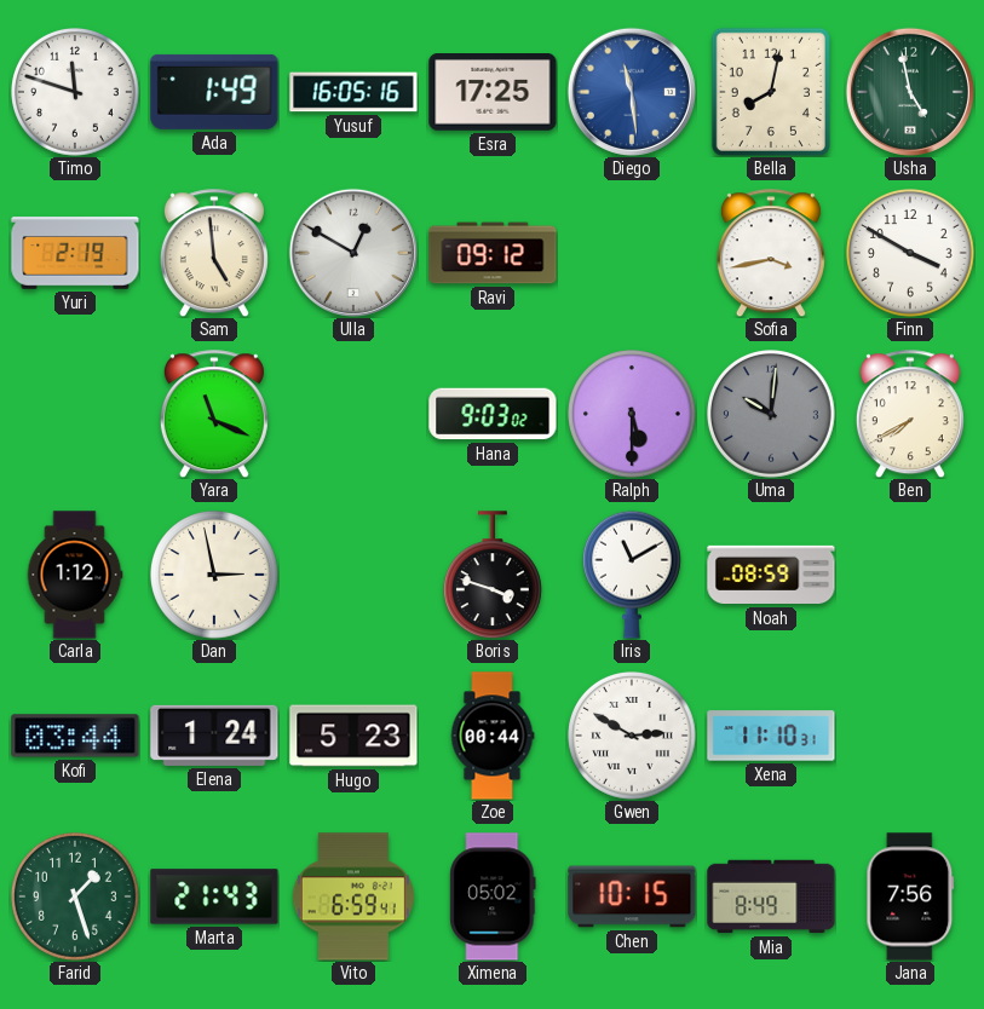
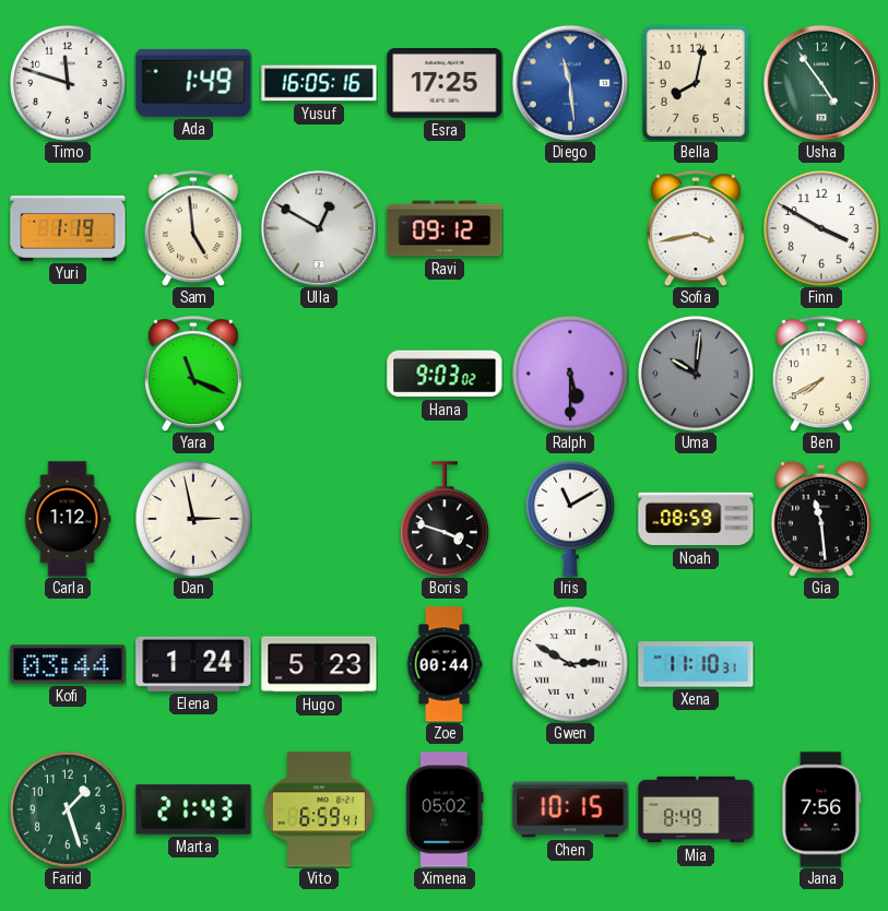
Usha: 4:58 -> 4:54 (821, 83)
Yuri: 2:19 -> 1:19 (68, 228)
Gia: none -> 11:29 (821, 519)
